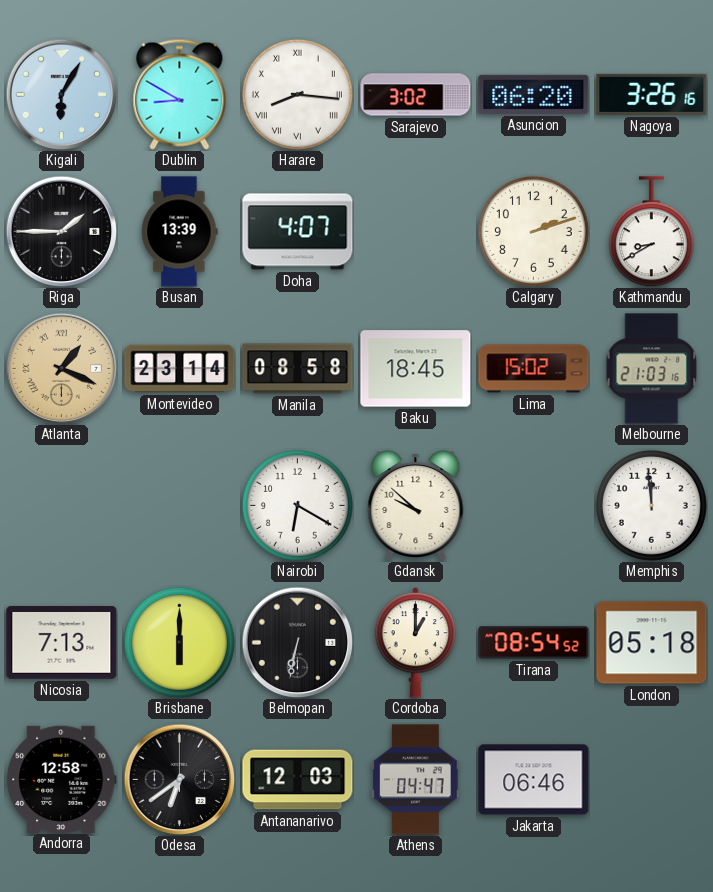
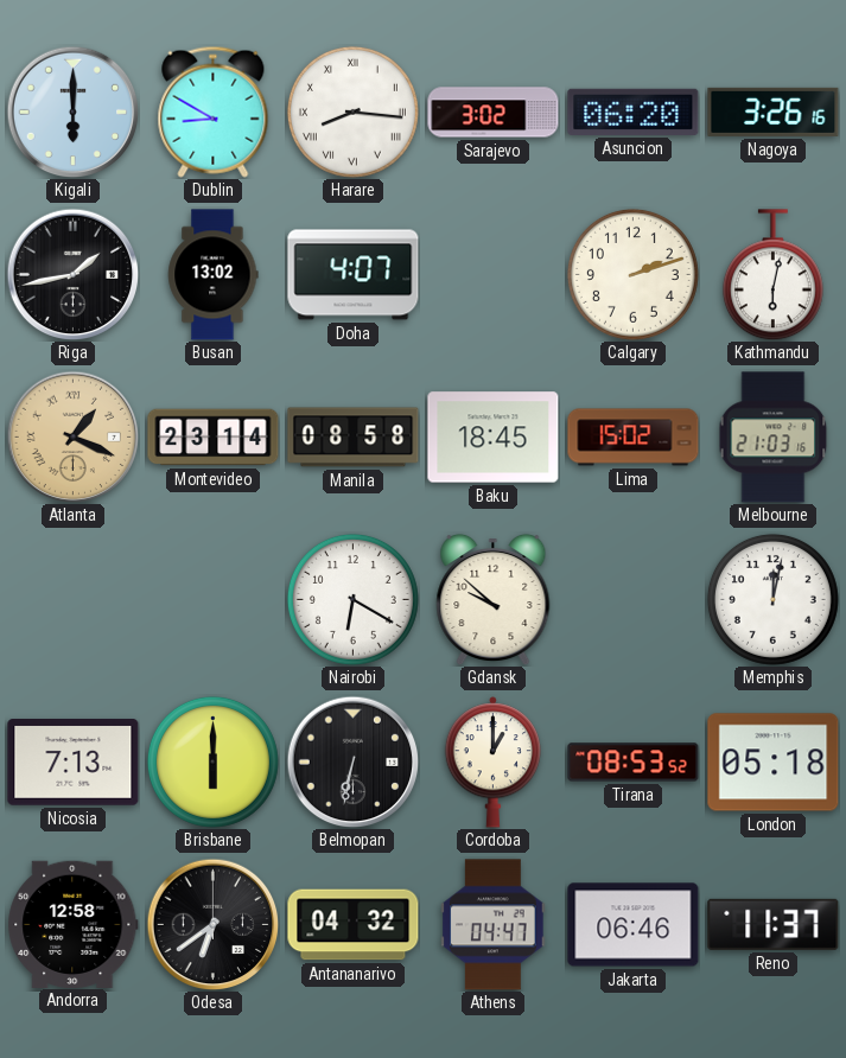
Kigali: 6:05 -> 6:00 (72, 111)
Riga: 1:45 -> 1:43 (72, 274)
Busan: 13:39 -> 13:02 (214, 275)
Kathmandu: 8:40 -> 6:02 (772, 275)
Memphis: 11:59 -> 12:02 (772, 599)
Tirana: 08:54 -> 08:53 (634, 763)
Antananarivo: 12:03 -> 04:32 (354, 925)
Reno: none -> 11:37 (774, 924)
